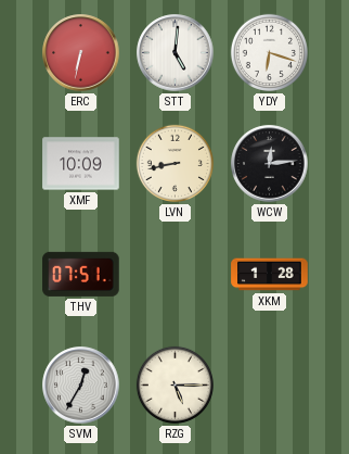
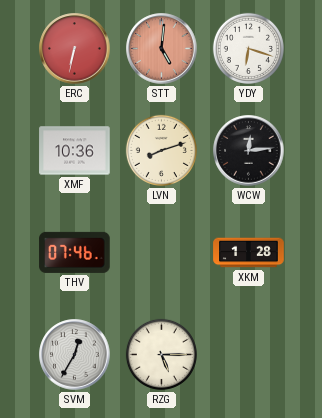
STT dial: white -> salmon (162, 49)
XMF: 10:09 -> 10:36 (75, 151)
LVN: 8:43 -> 8:12 (161, 150)
THV: 07:51 -> 07:46 (75, 252)
